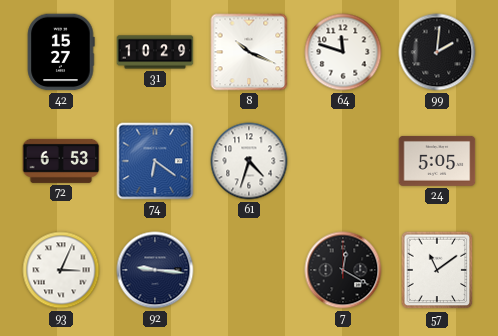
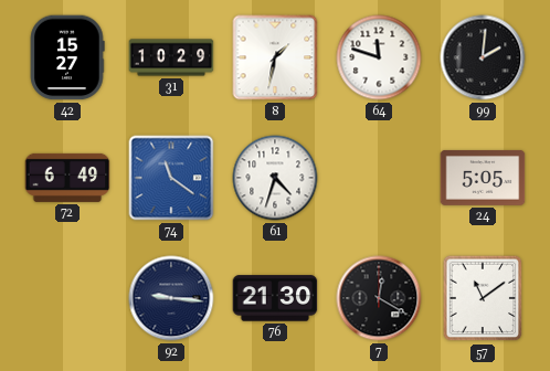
8: 10:19 -> 1:32 (275, 57)
72: 6:53 -> 6:49 (67, 178)
74: 6:21 -> 11:21 (171, 178)
93: 3:04 -> none (61, 270)
76: none -> 21:30 (275, 298)
